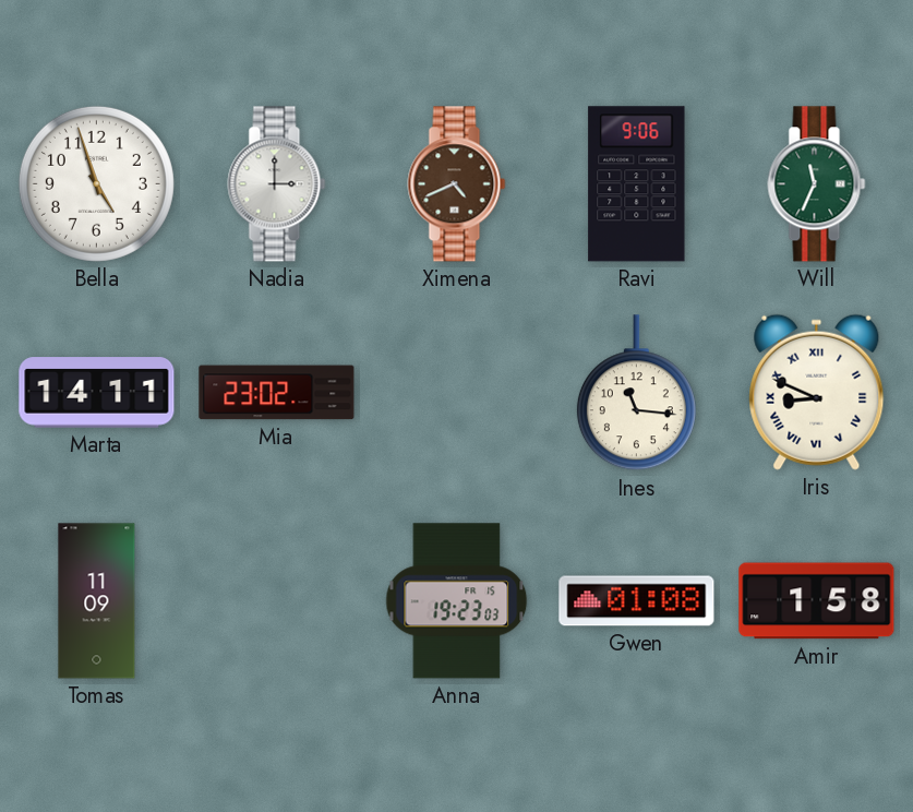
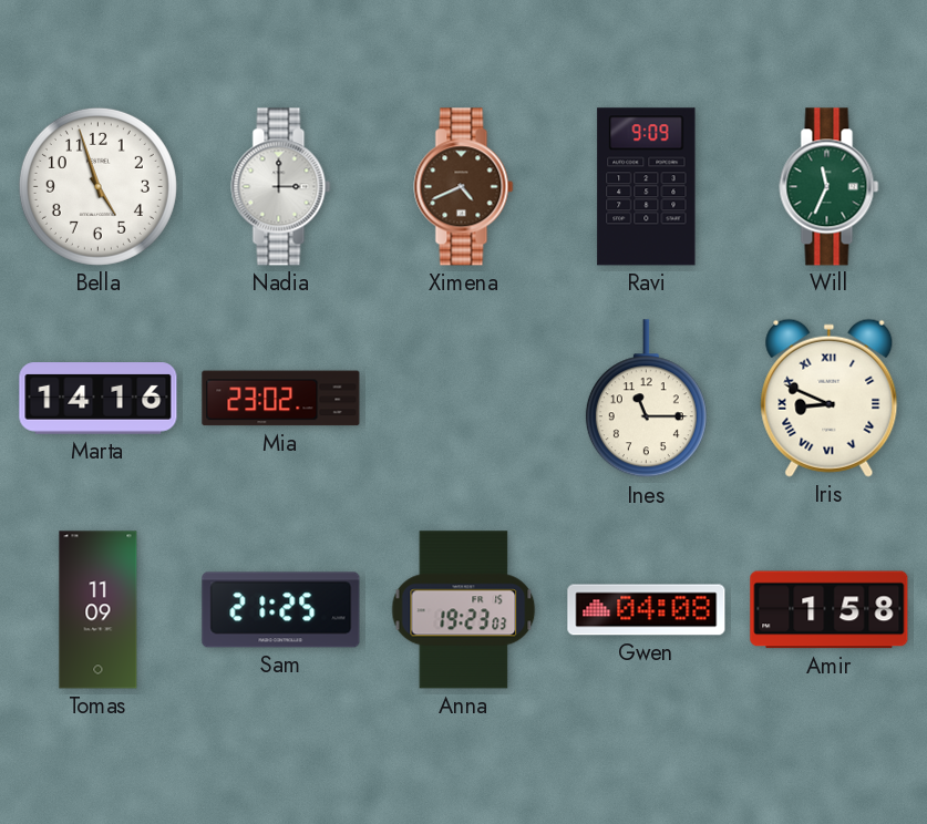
Ravi: 9:06 -> 9:09 (647, 187)
Marta: 14:11 -> 14:16 (99, 399)
Ines: 11:16 -> 11:15 (646, 399)
Sam: none -> 21:25 (281, 610)
Gwen: 01:08 -> 04:08 (647, 610)
